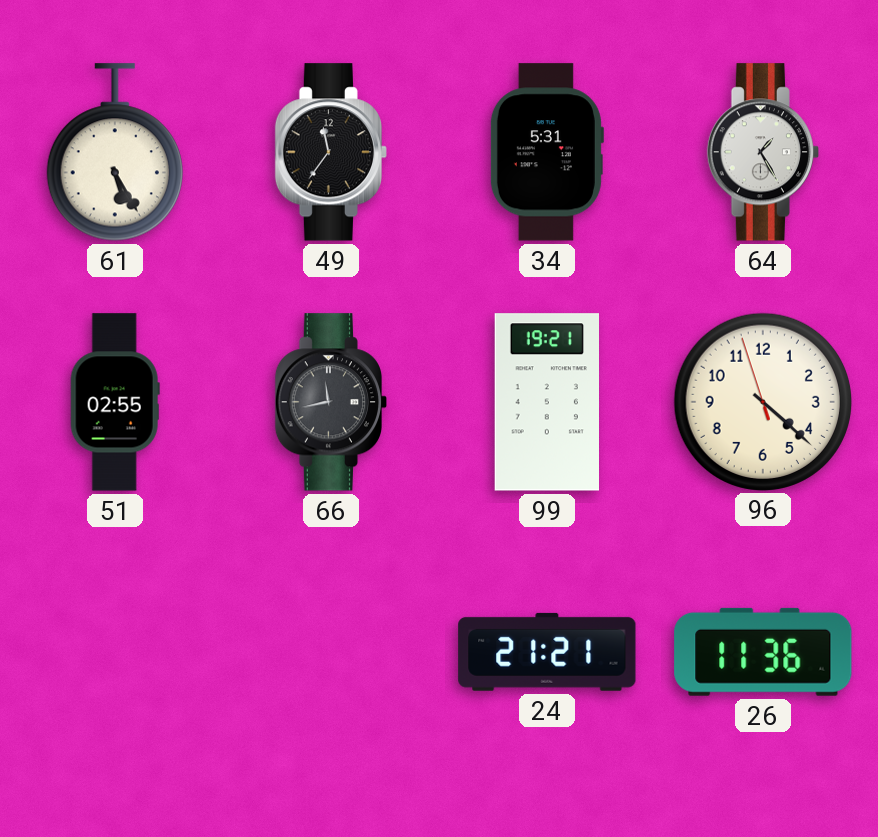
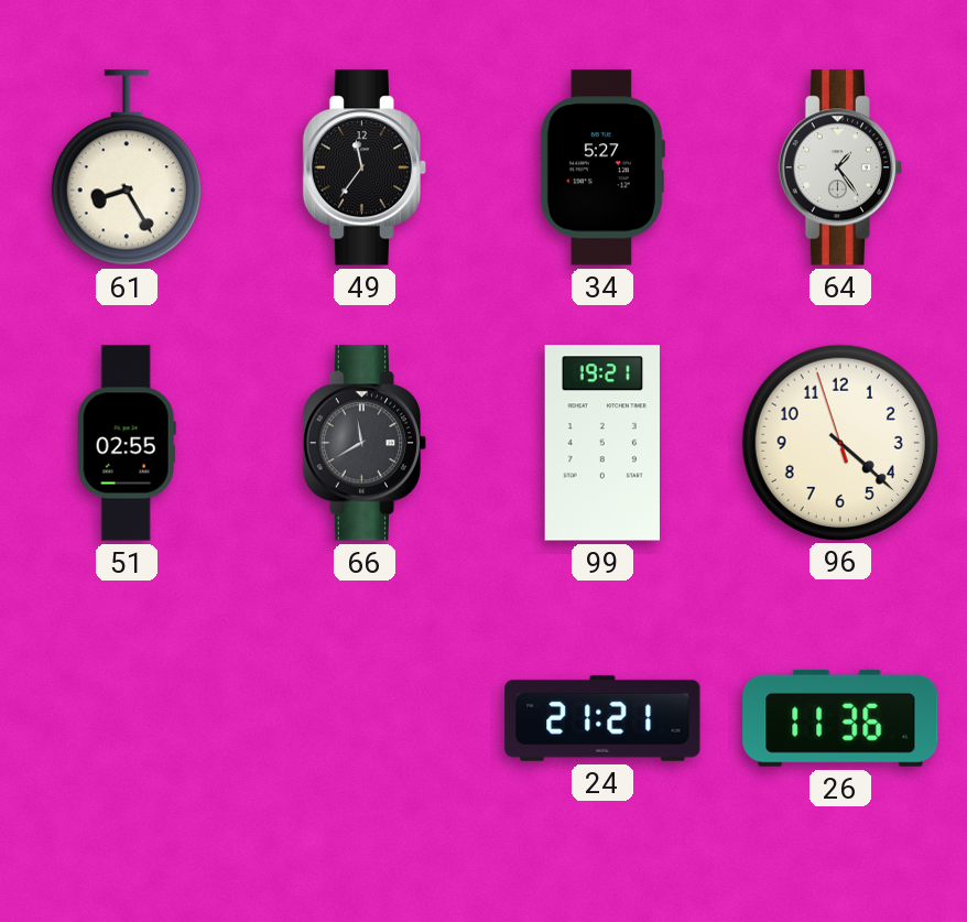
61: 5:25 -> 8:25 (127, 167)
34: 5:31 -> 5:27 (601, 167)
64: 1:25 -> 1:24 (839, 167)
66: 11:43 -> 11:40 (363, 443)
